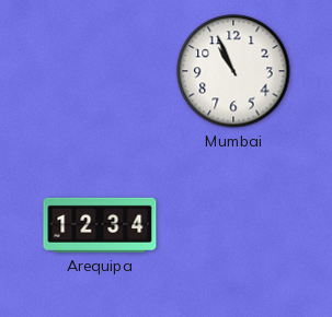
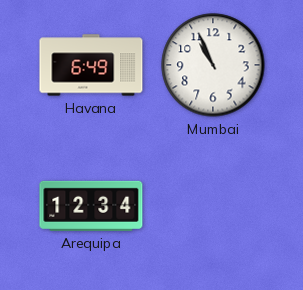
Havana: none -> 6:49 (91, 65)
